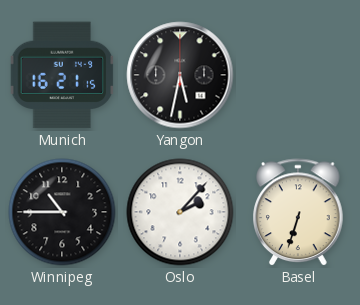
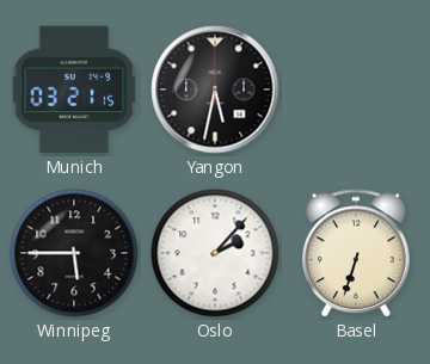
Munich: 16:21 -> 03:21 (74, 90)
Winnipeg: 10:45 -> 5:45 (74, 253)
